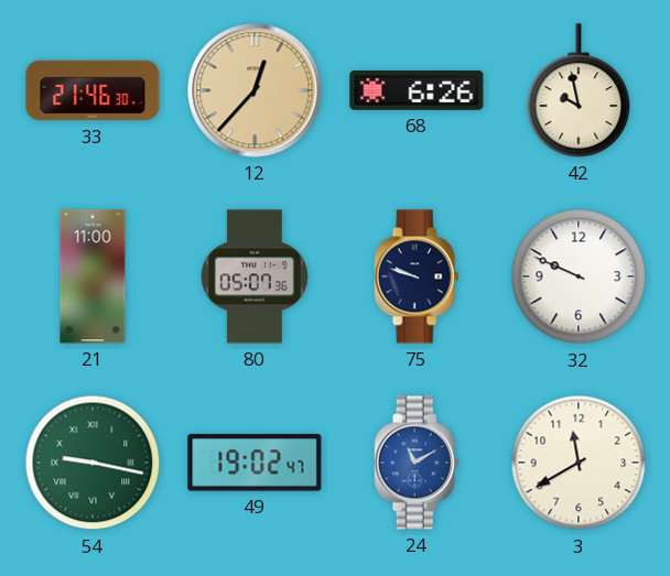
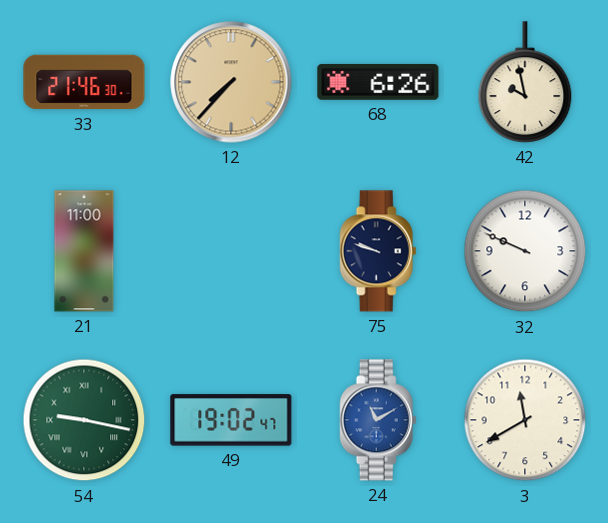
12: 12:37 -> 7:37 (231, 82)
80: 05:07 -> none (255, 276)
